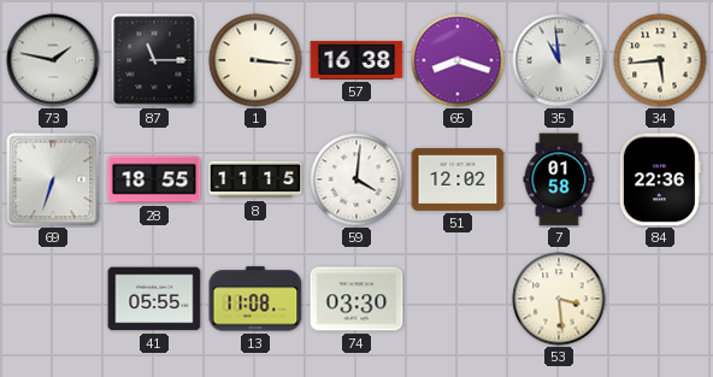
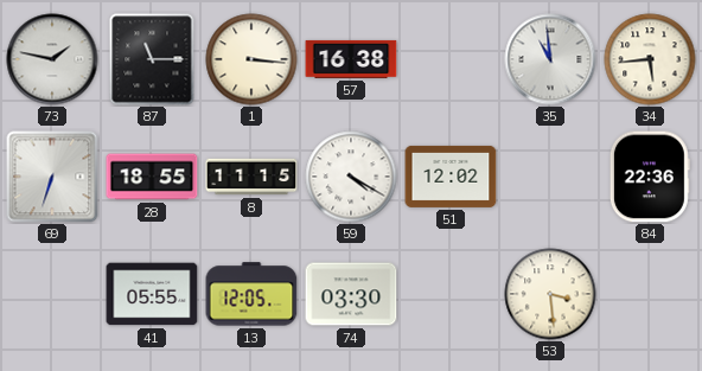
65: 8:18 -> none (458, 60)
59: 4:01 -> 4:20 (351, 177)
7: 01:58 -> none (559, 179)
13: 11:08 -> 12:05 (251, 294)
